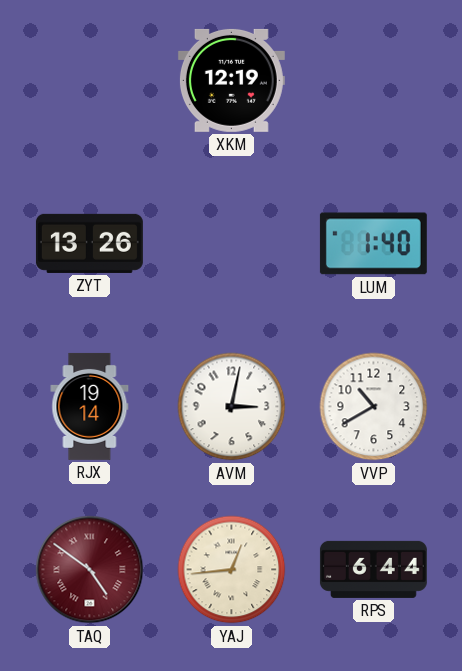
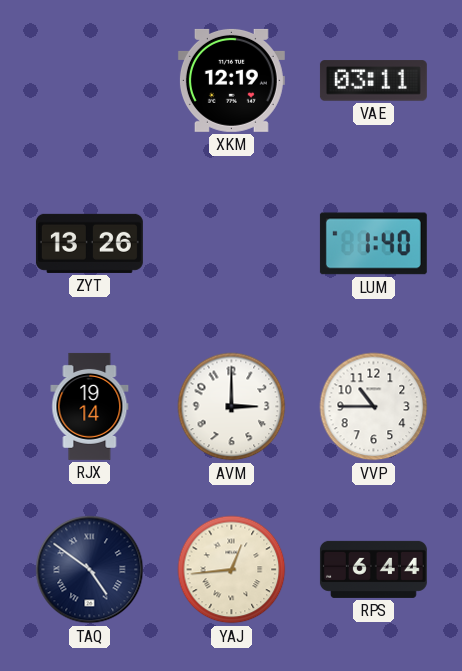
VAE: none -> 03:11 (373, 81)
AVM: 3:02 -> 3:00 (232, 407)
VVP: 10:40 -> 10:45 (374, 407)
TAQ dial: burgundy -> navy (90, 570)
